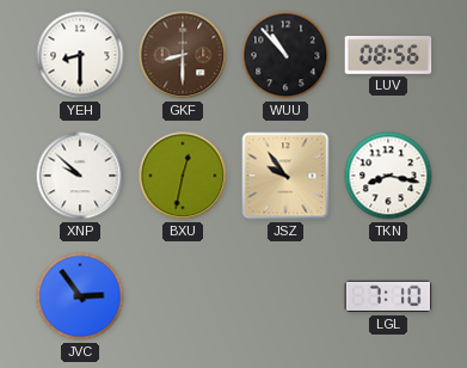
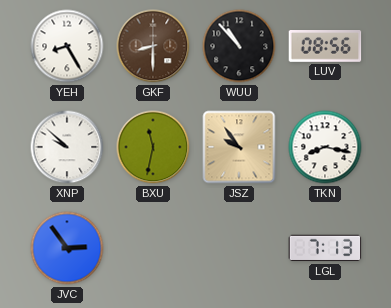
YEH: 8:30 -> 8:25 (67, 46)
BXU: 12:32 -> 11:32 (153, 147)
LGL: 7:10 -> 7:13 (325, 248)
